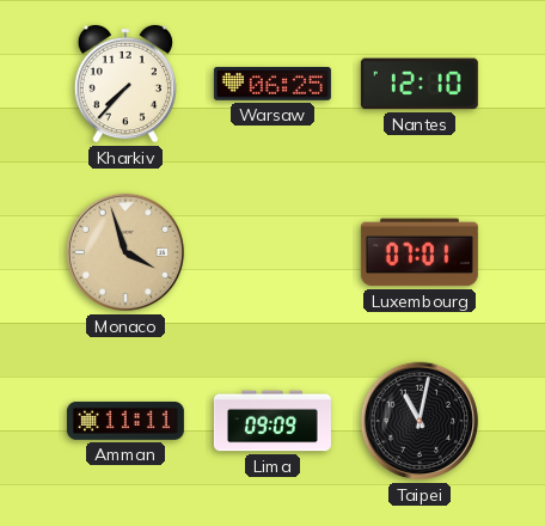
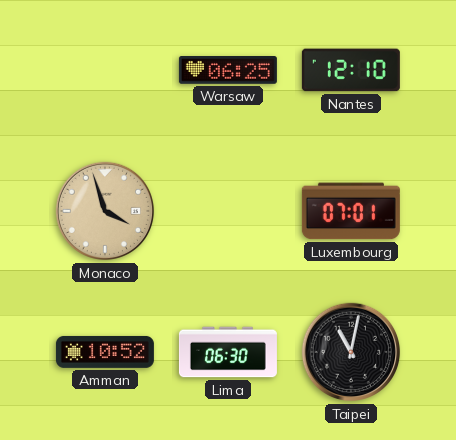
Kharkiv: 7:37 -> none (125, 84)
Amman: 11:11 -> 10:52 (105, 352)
Lima: 09:09 -> 06:30 (228, 352)
